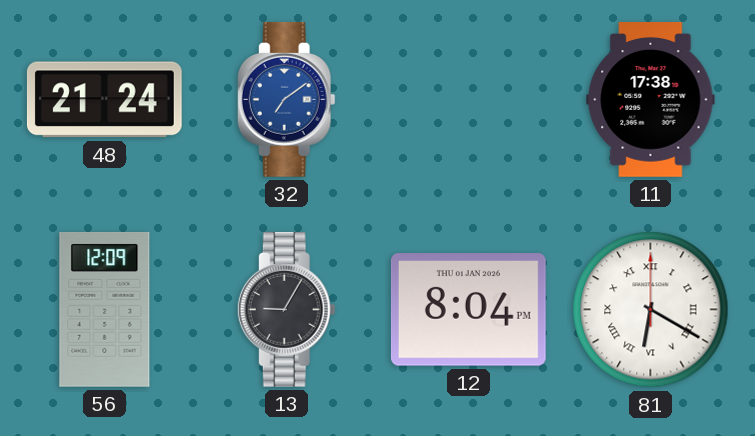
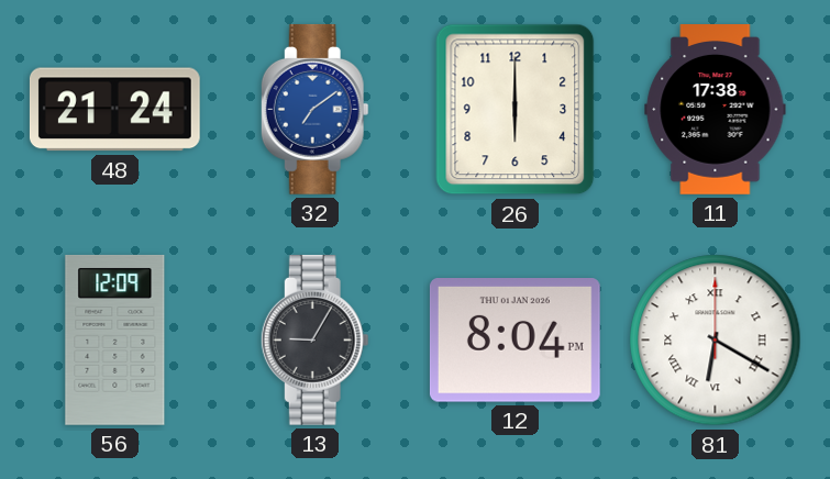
26: none -> 6:00 (516, 110)
